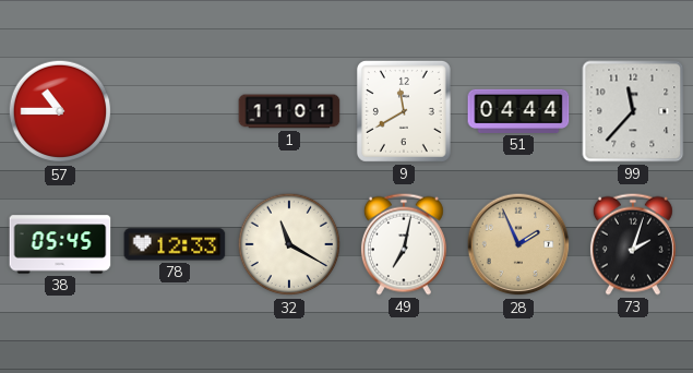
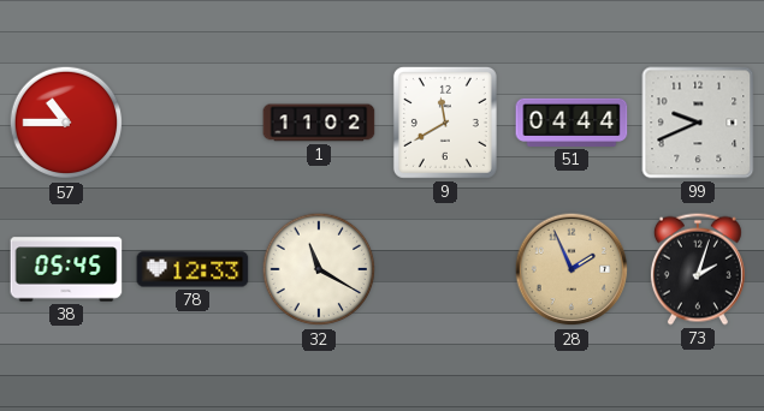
1: 11:01 -> 11:02 (319, 123)
99: 11:37 -> 9:41 (698, 123)
49: 7:02 -> none (404, 244)
